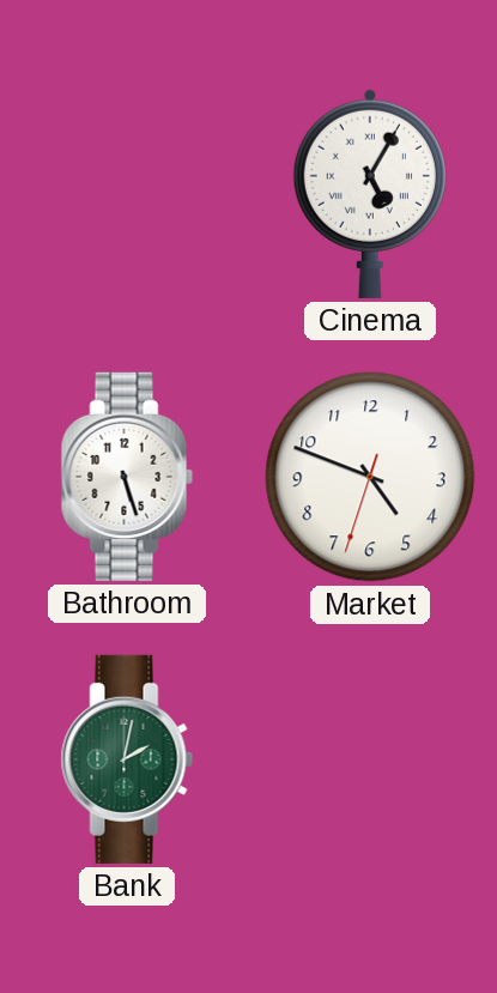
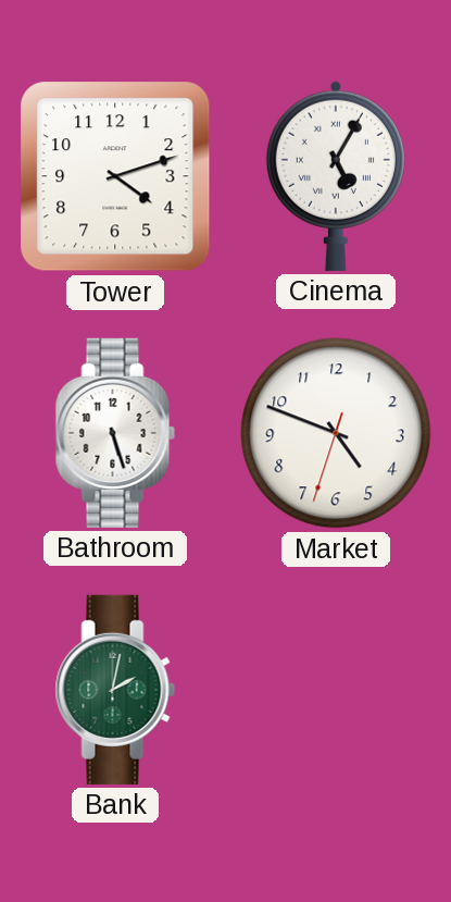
Tower: none -> 4:12 (115, 176)
